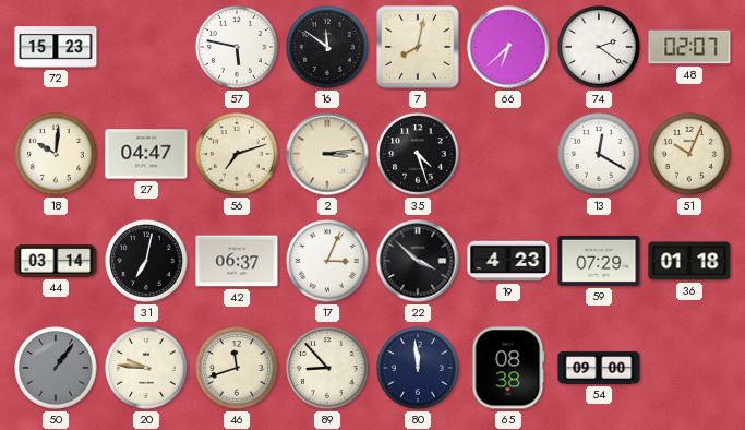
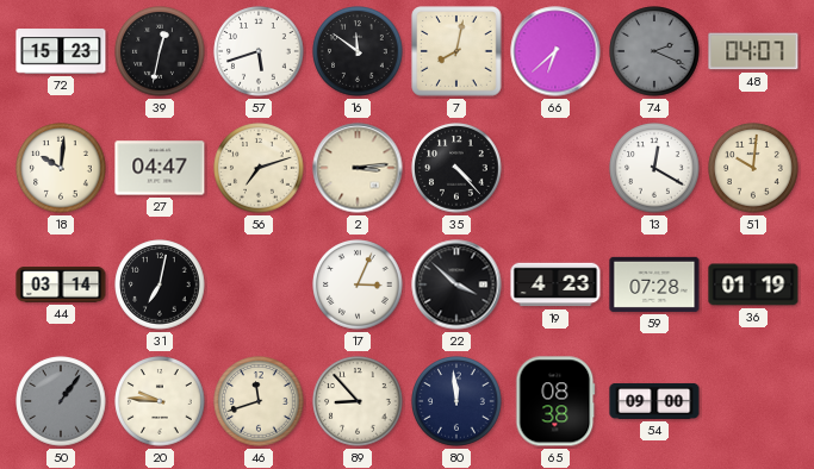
39: none -> 12:32 (160, 51)
57: 5:47 -> 5:42 (259, 51)
74: 2:21 -> 2:19 (654, 51)
74 dial: white -> grey (654, 51)
48: 02:07 -> 04:07 (753, 51)
35: 4:27 -> 4:23 (456, 168)
51: 10:04 -> 10:01 (753, 168)
42: 06:37 -> none (237, 261)
59: 07:29 -> 07:28 (654, 284)
36: 01:18 -> 01:19 (753, 284)
